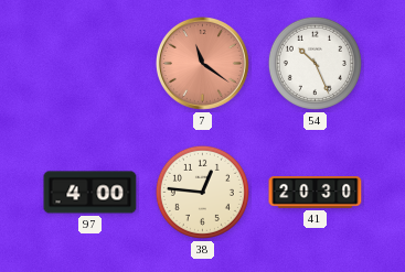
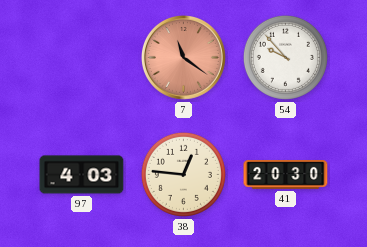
54: 10:26 -> 9:53 (285, 57)
97: 4:00 -> 4:03 (82, 175)
